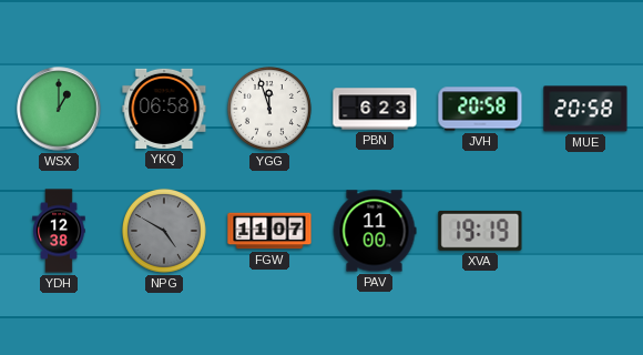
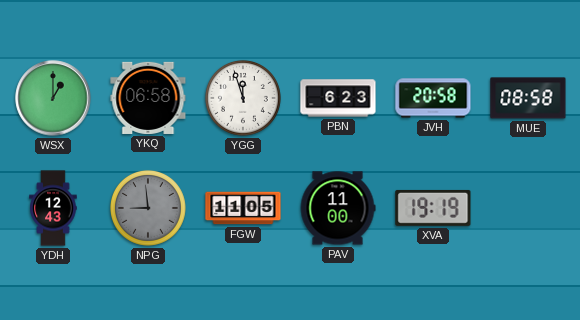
MUE: 20:58 -> 08:58 (528, 98)
YDH: 12:38 -> 12:43 (53, 208)
NPG: 4:50 -> 8:59 (148, 208)
FGW: 11:07 -> 11:05 (243, 208)
